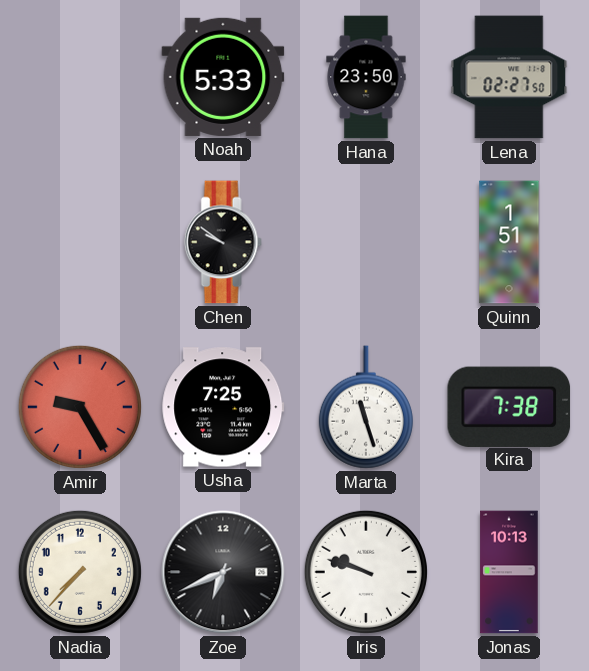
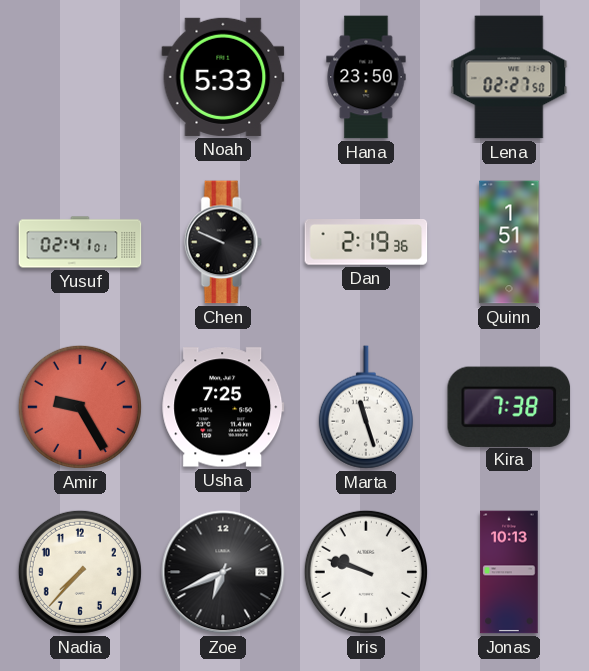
Yusuf: none -> 02:41 (80, 242)
Chen: 9:51 -> 9:49 (223, 242)
Dan: none -> 2:19 (366, 243)
